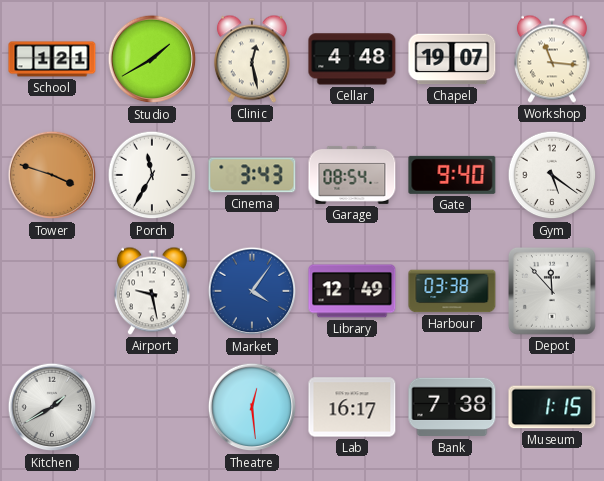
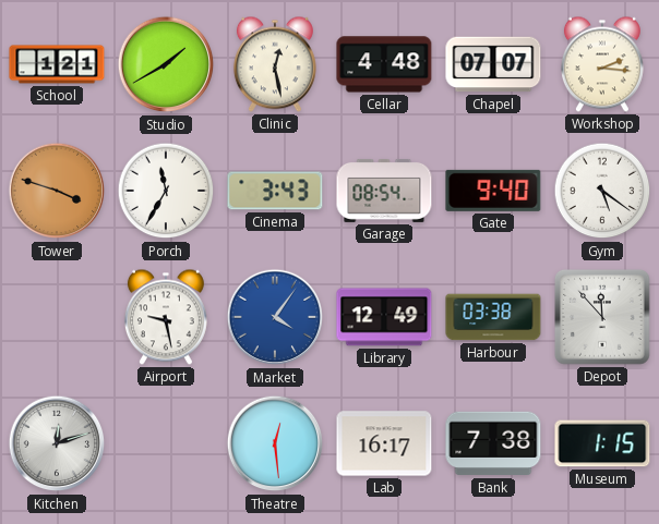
Chapel: 19:07 -> 07:07 (493, 64)
Workshop: 11:16 -> 2:16 (602, 64)
Kitchen: 1:40 -> 12:12 (57, 443)
